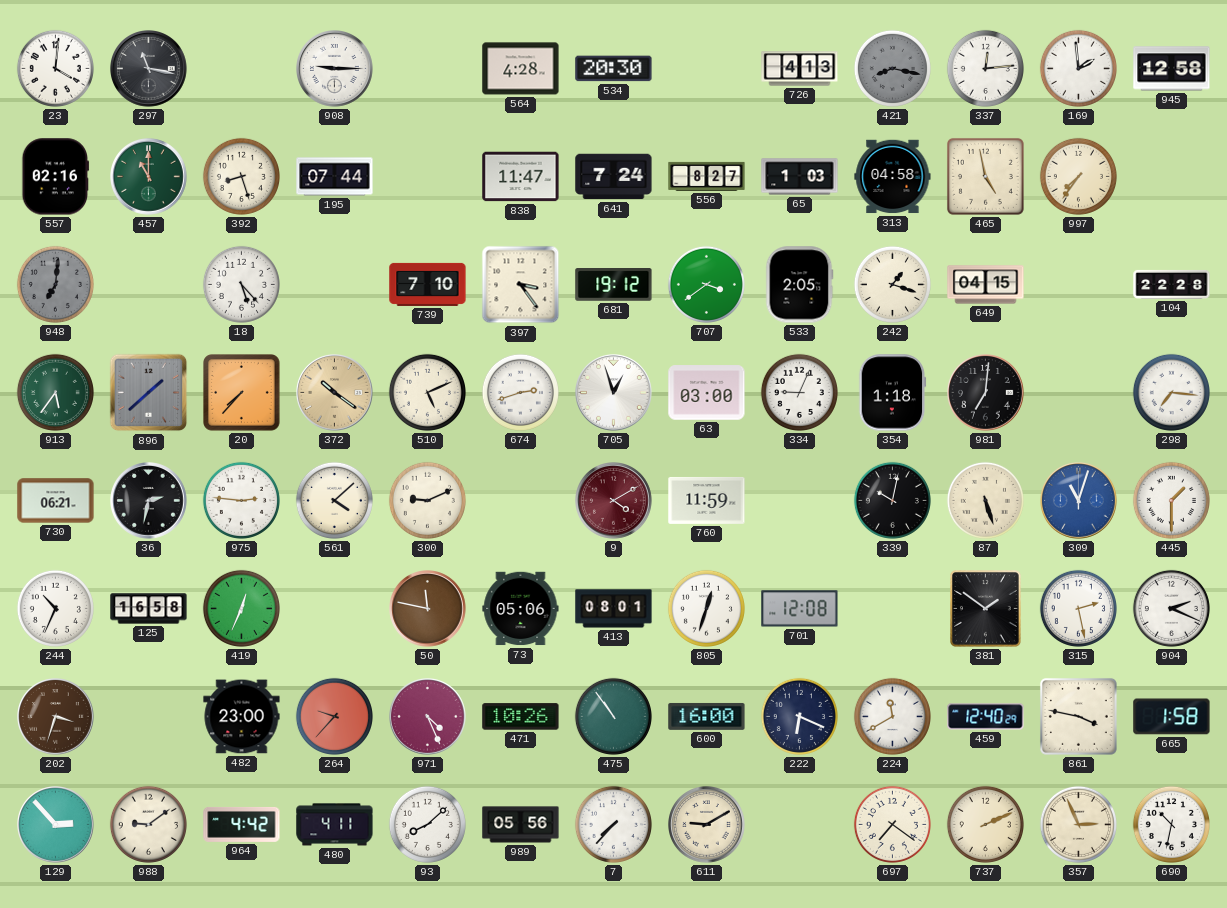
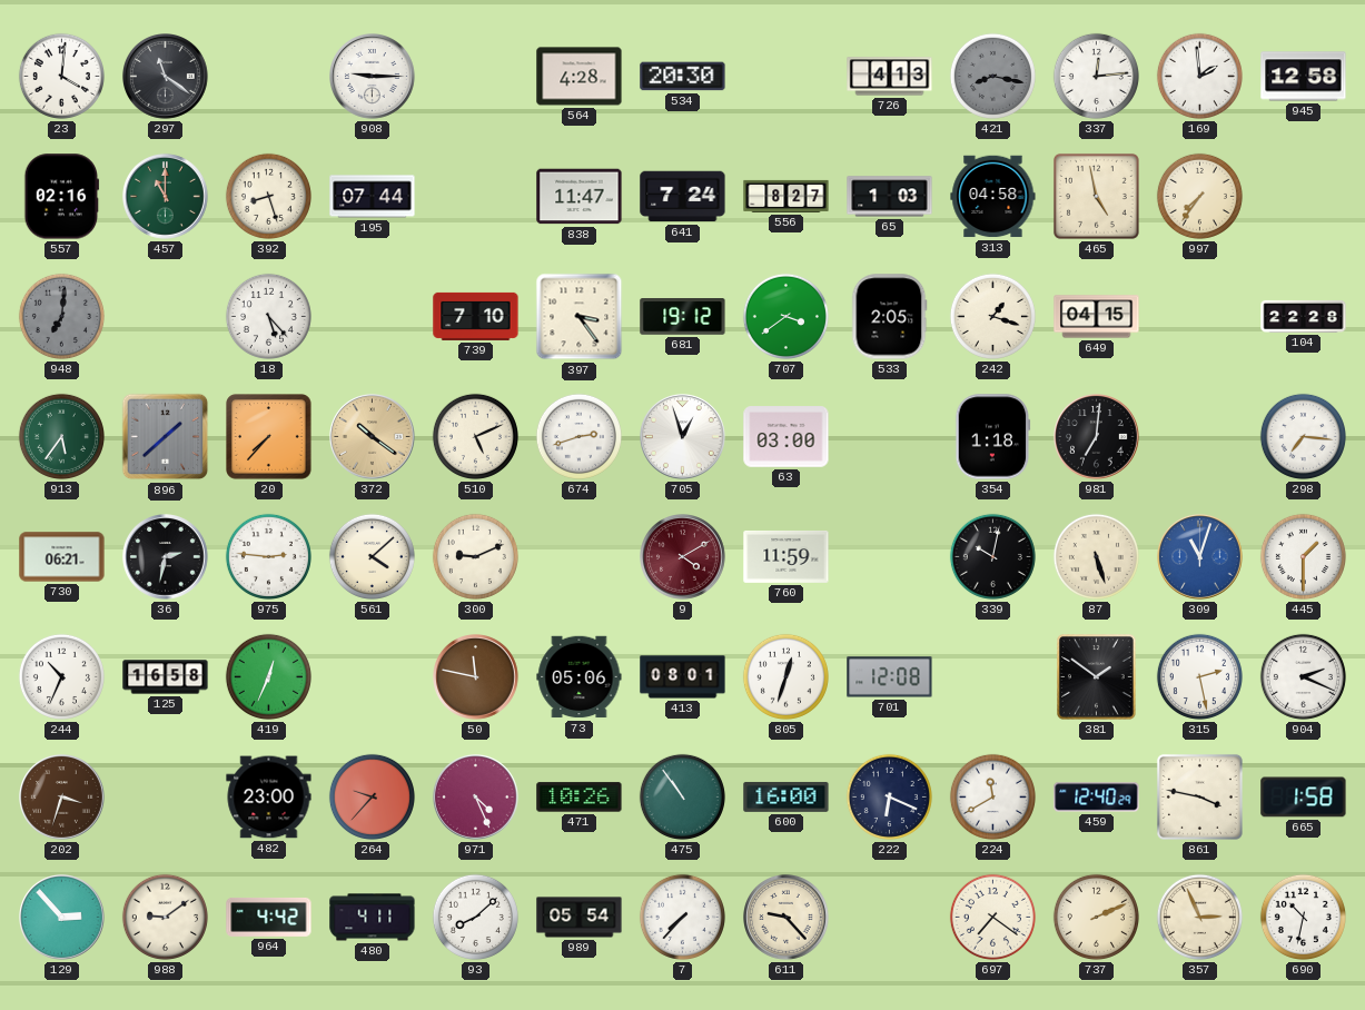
297: 11:17 -> 11:21 (166, 77)
334: 9:04 -> none (799, 392)
989: 05:56 -> 05:54 (580, 918)
611: 9:10 -> 9:23 (787, 918)
